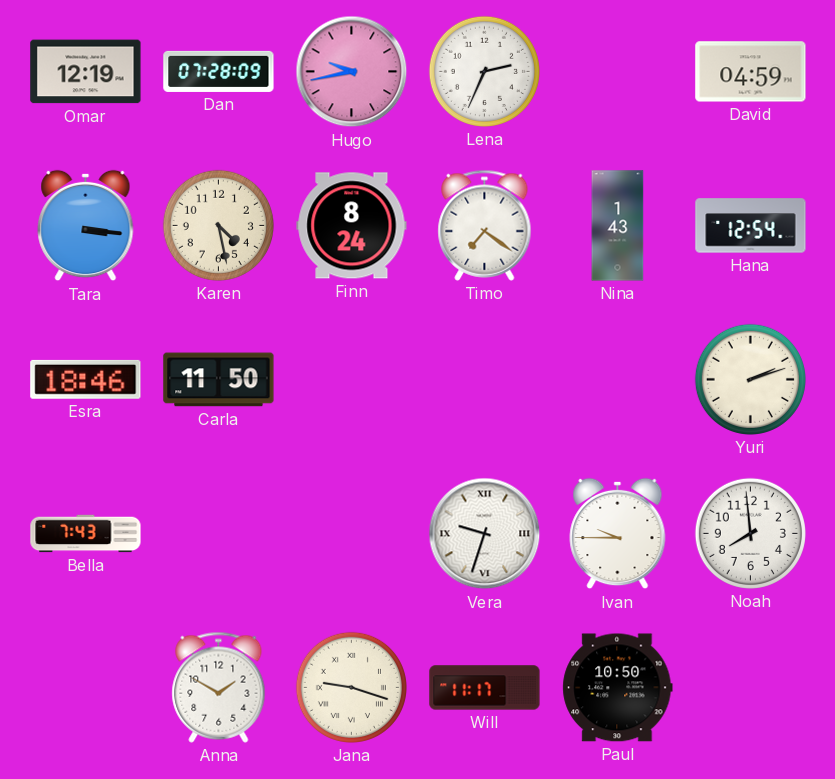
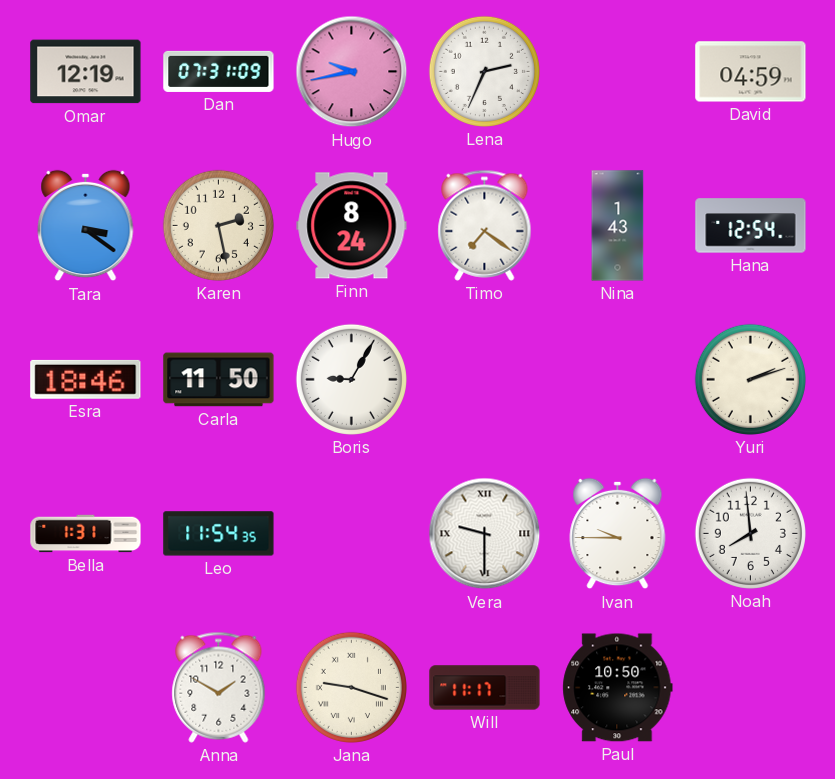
Dan: 07:28 -> 07:31 (219, 71)
Tara: 3:16 -> 3:21 (86, 226)
Karen: 4:28 -> 2:28 (218, 225)
Boris: none -> 9:05 (351, 379)
Bella: 7:43 -> 1:31 (86, 534)
Leo: none -> 11:54 (219, 534)
Vera: 9:33 -> 9:30 (485, 534)
